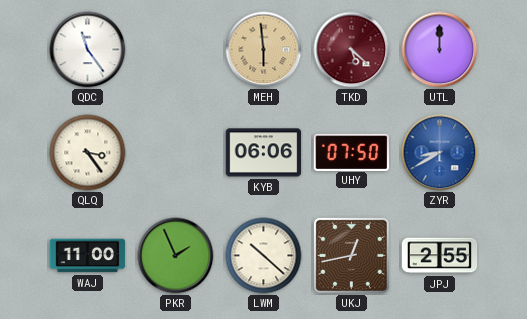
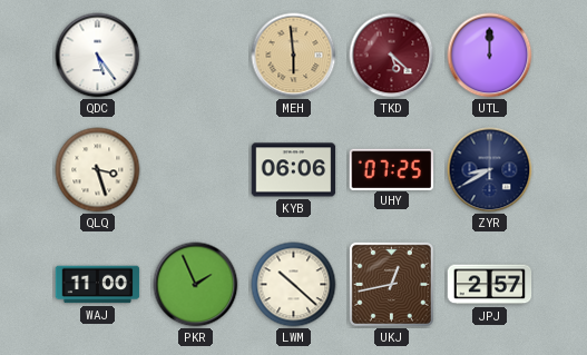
QDC: 11:24 -> 5:24 (98, 56)
QLQ: 3:24 -> 3:27 (98, 170)
UHY: 07:50 -> 07:25 (391, 169)
ZYR dial: blue -> navy (490, 170)
JPJ: 2:55 -> 2:57 (490, 285)
